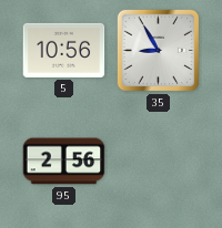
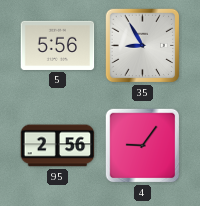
5: 10:56 -> 5:56 (58, 45)
4: none -> 9:06 (143, 146)
